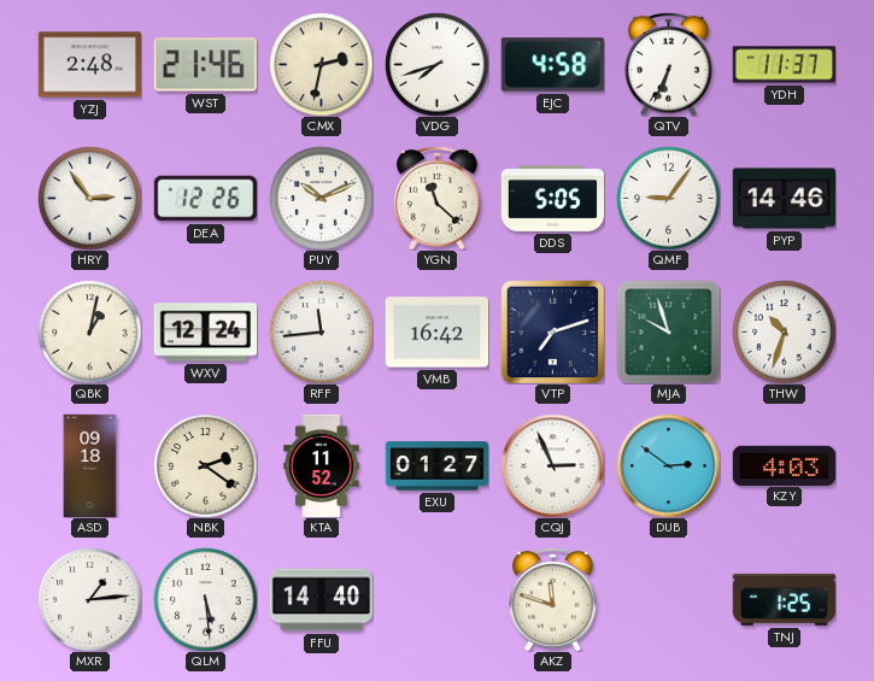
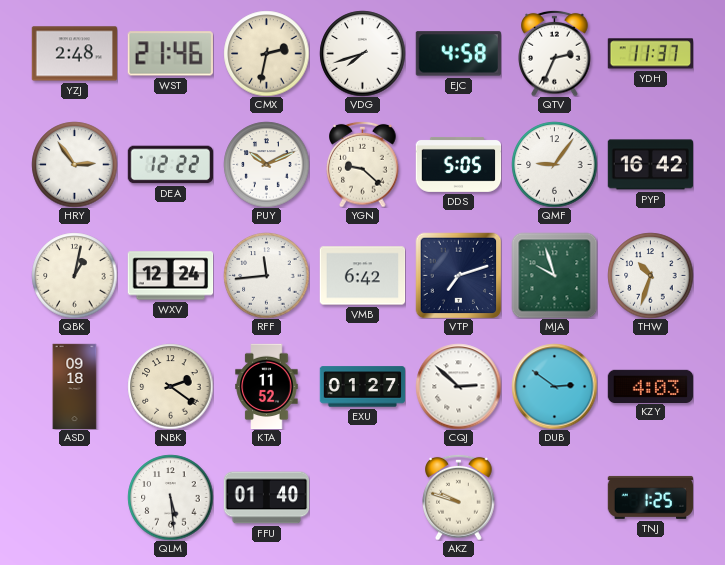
QTV: 6:34 -> 2:34 (555, 53)
DEA: 12:26 -> 12:22 (170, 165)
YGN: 11:22 -> 9:22 (363, 164)
PYP: 14:46 -> 16:42 (650, 165)
VMB: 16:42 -> 6:42 (362, 276)
CQJ: 2:56 -> 2:52 (458, 386)
MXR: 1:14 -> none (89, 599)
FFU: 14:40 -> 01:40 (266, 498)
AKZ: 11:48 -> 9:48 (459, 497)
